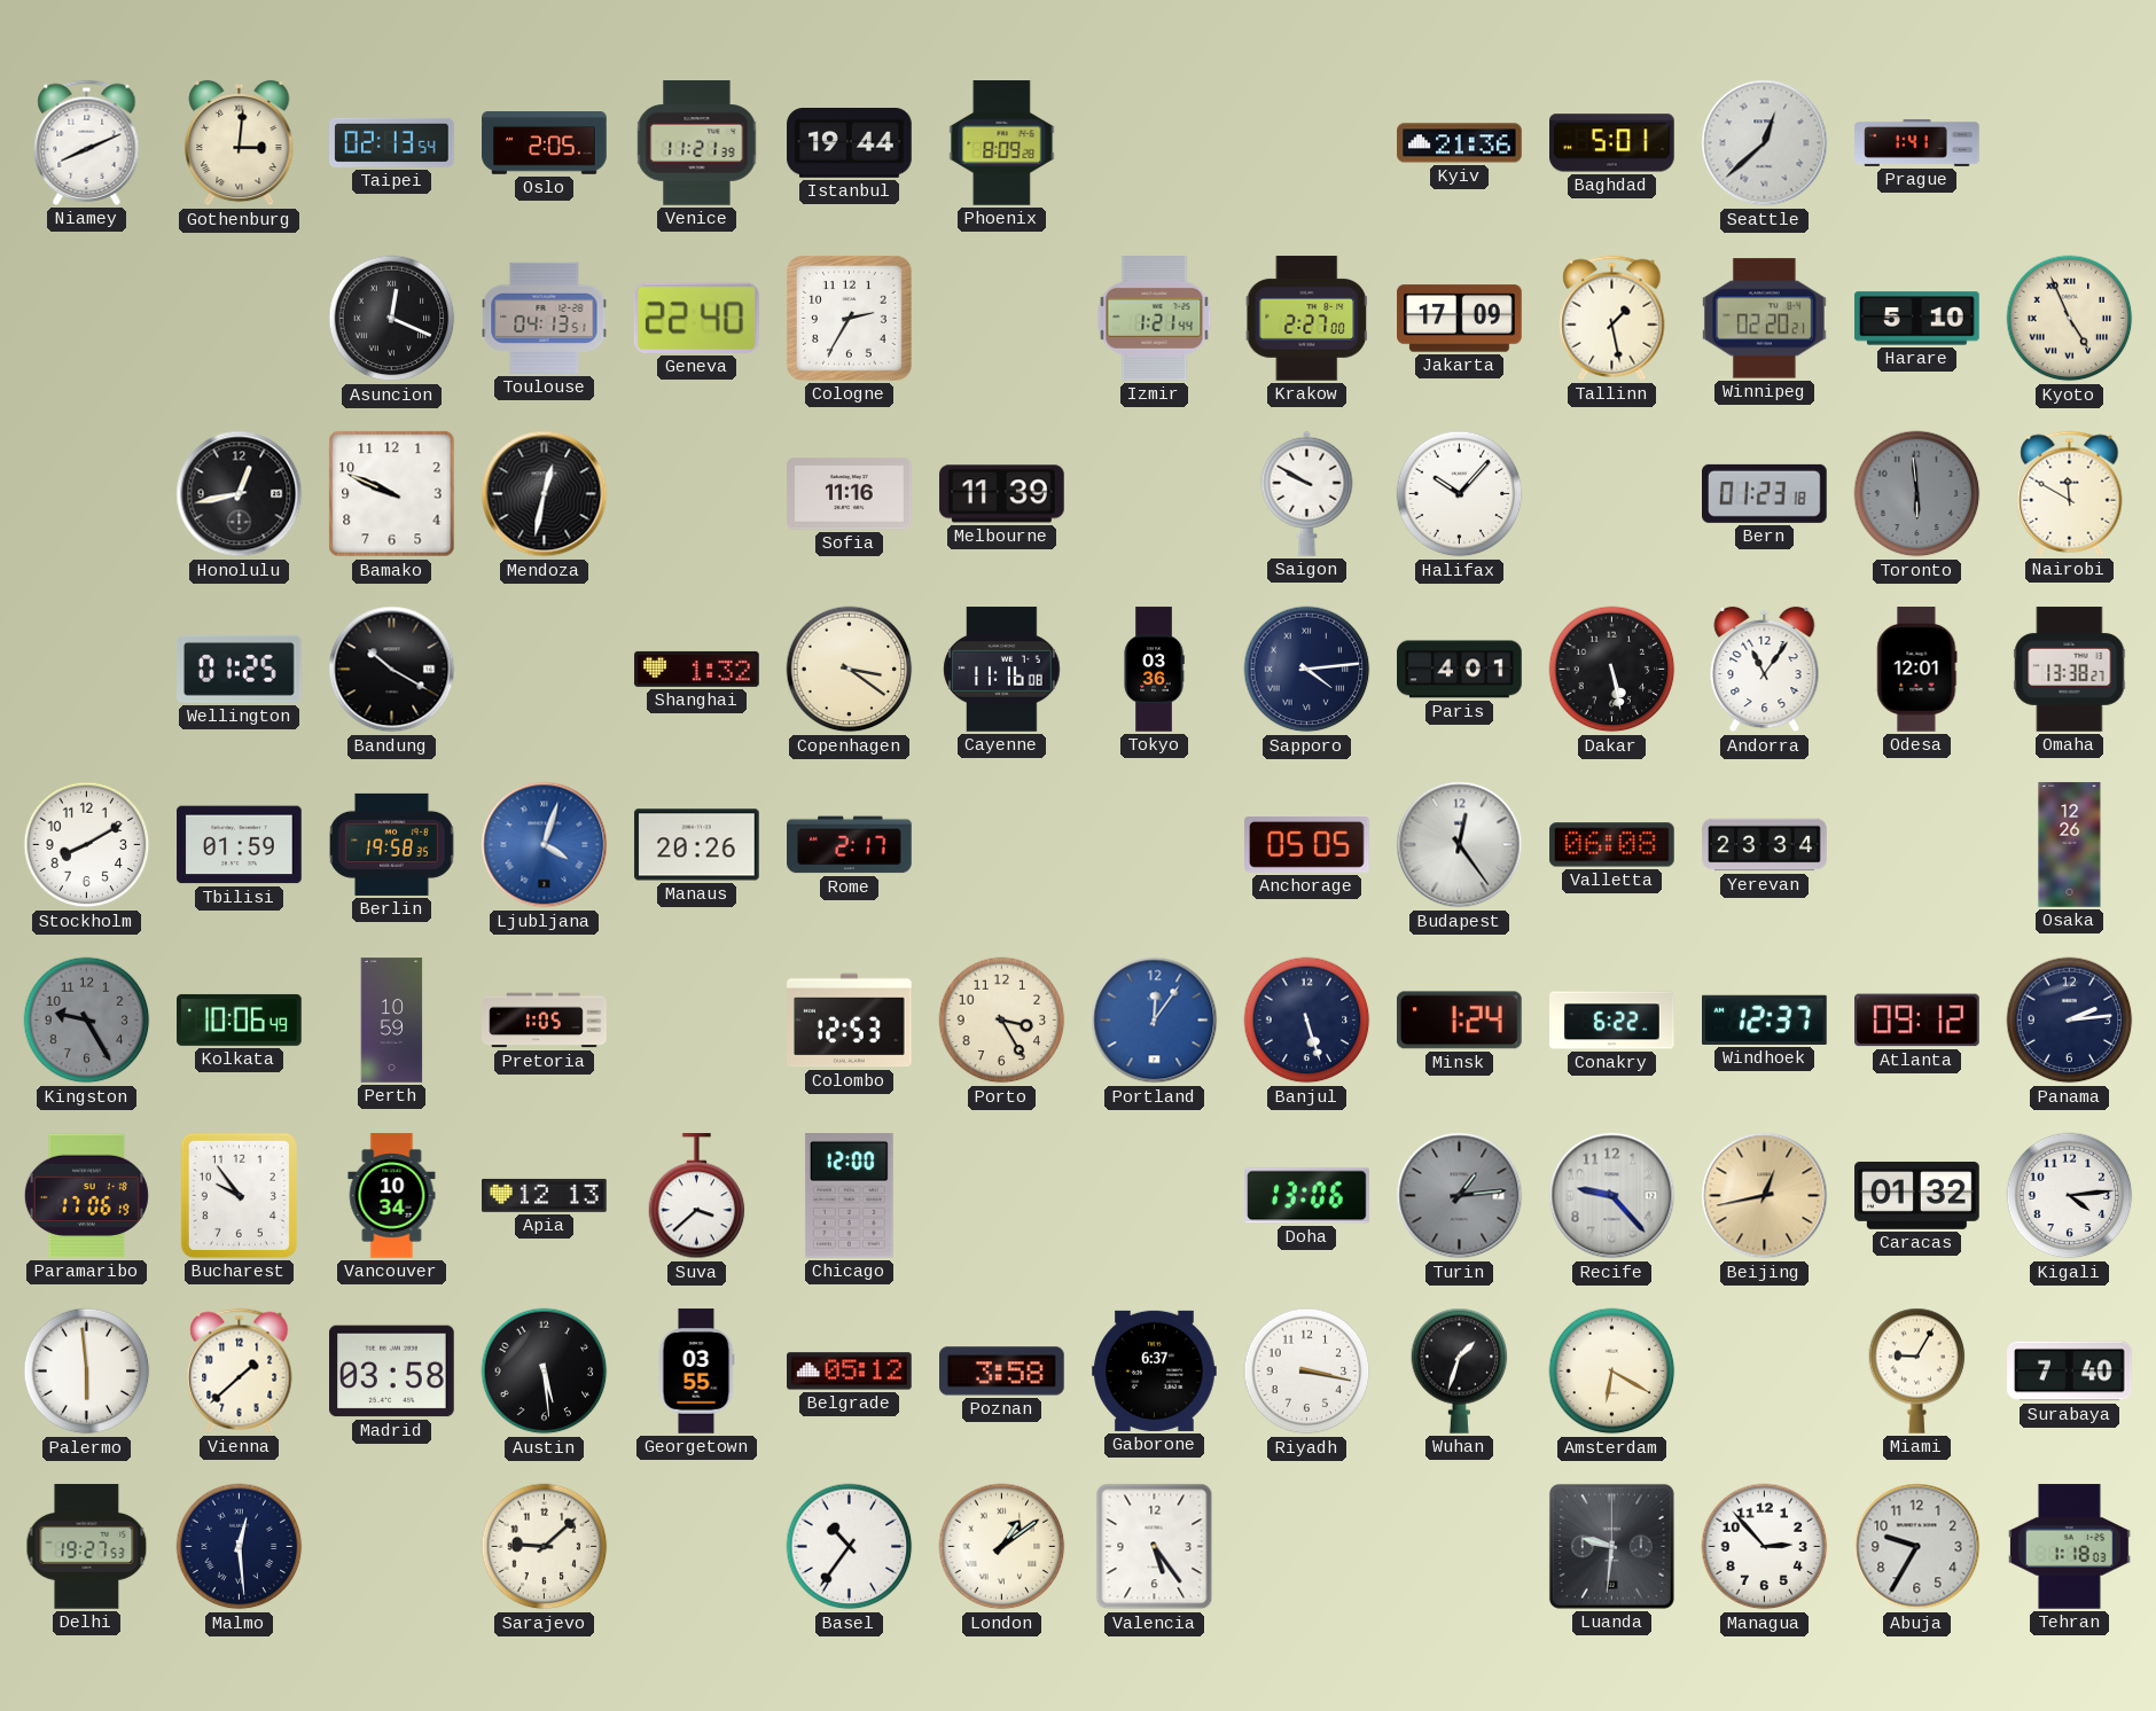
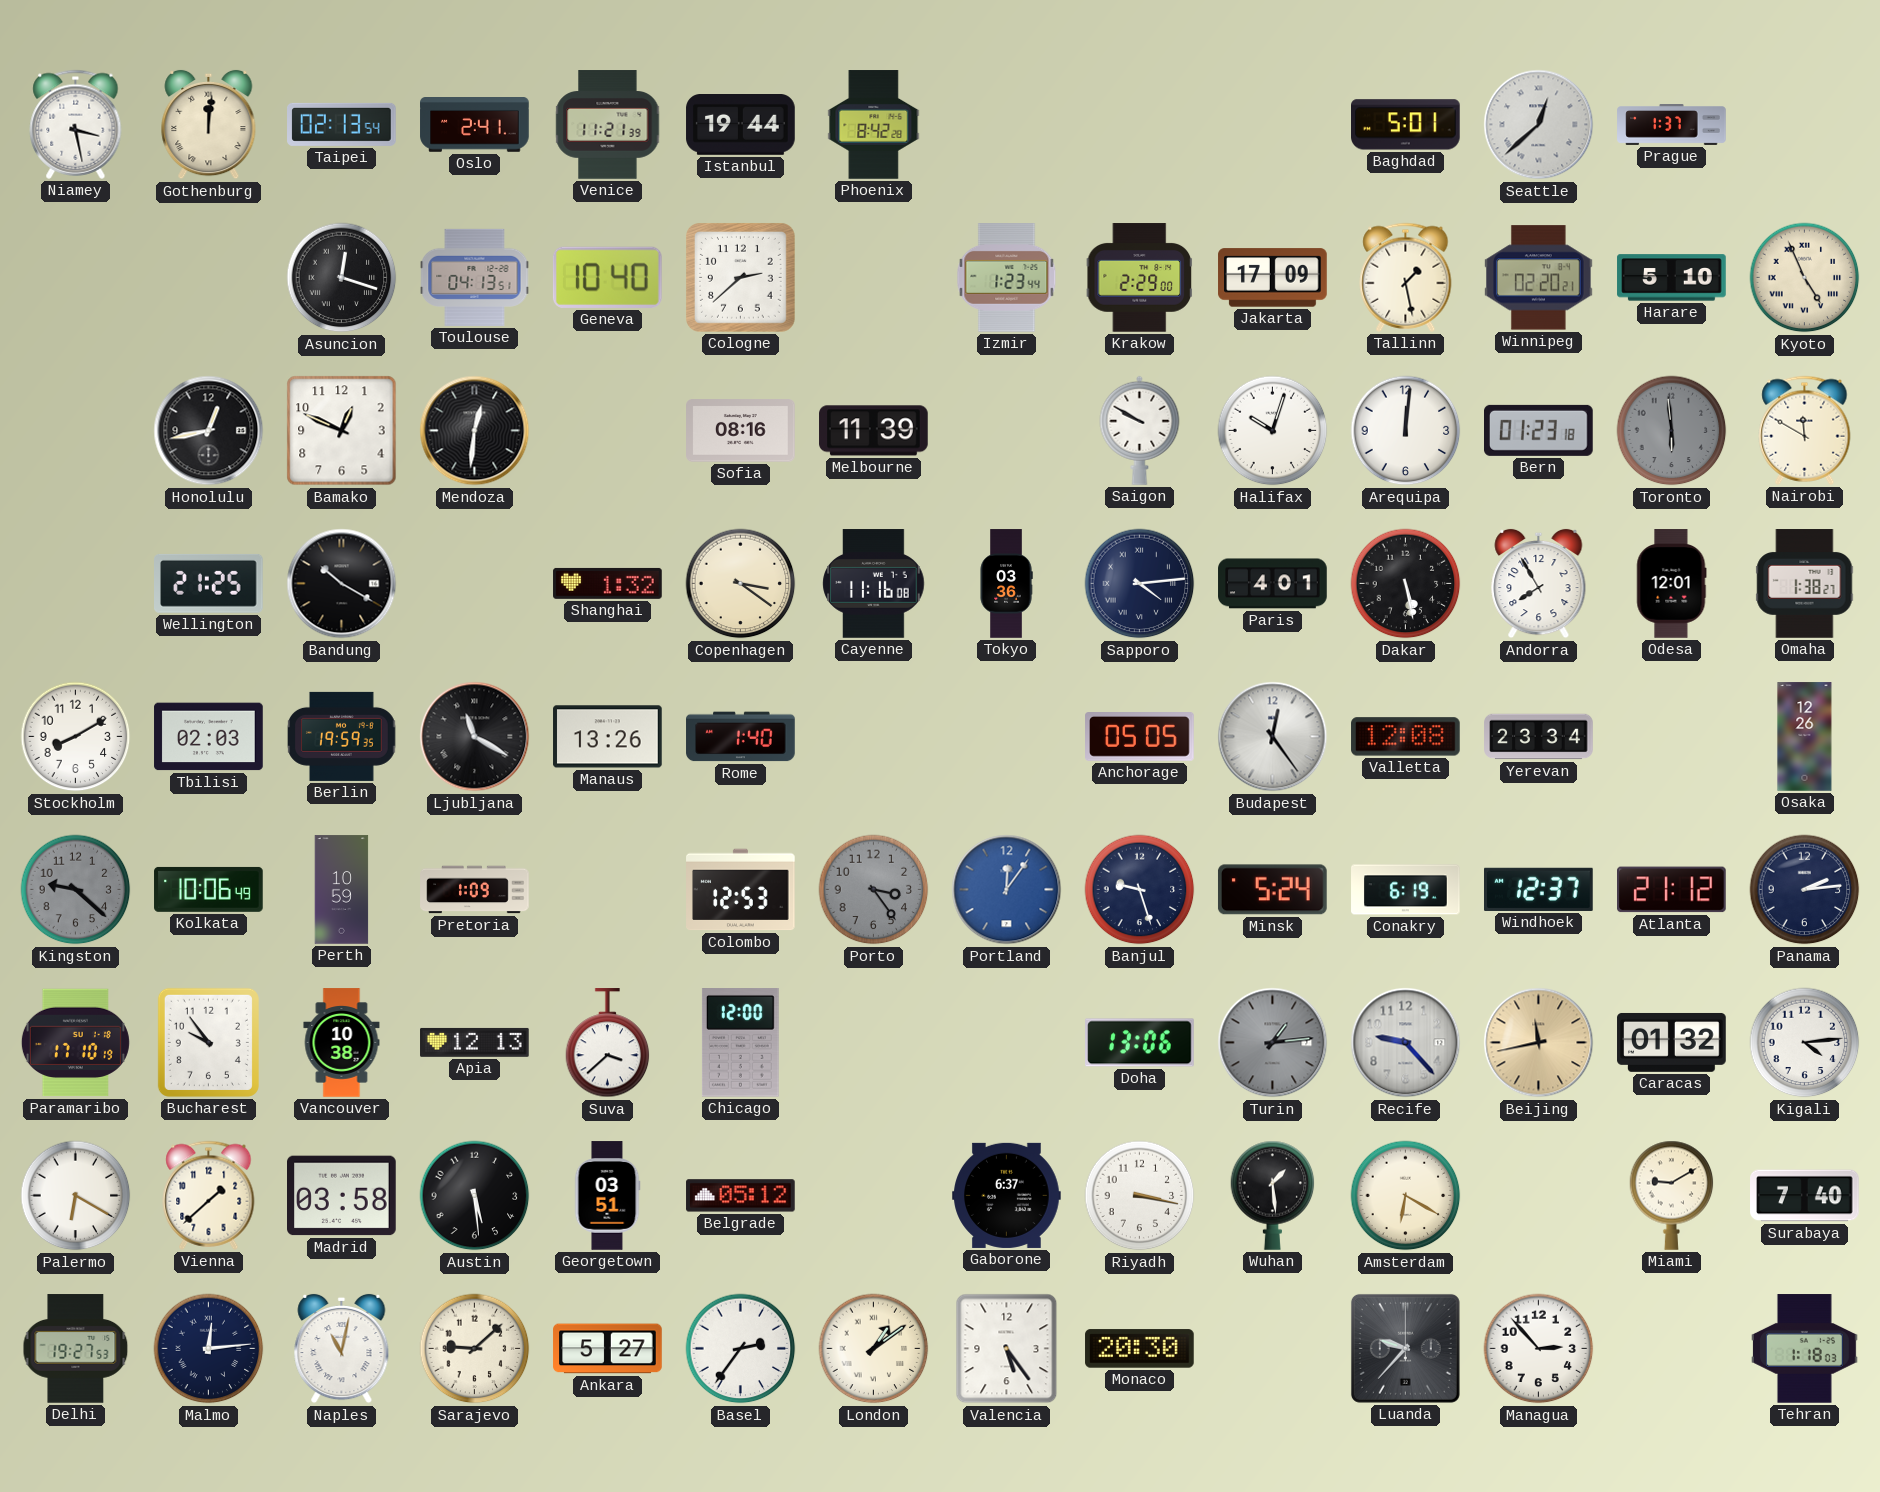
Niamey: 8:11 -> 3:28 (76, 124)
Gothenburg: 3:01 -> 12:01 (209, 125)
Oslo: 2:05 -> 2:41 (475, 125)
Phoenix: 8:09 -> 8:42 (874, 125)
Kyiv: 21:36 -> none (1460, 143)
Prague: 1:41 -> 1:37 (1672, 125)
Asuncion: 12:19 -> 12:18 (342, 278)
Geneva: 22:40 -> 10:40 (607, 277)
Cologne: 2:35 -> 2:38 (740, 277)
Izmir: 1:21 -> 1:23 (1007, 278)
Krakow: 2:27 -> 2:29 (1139, 278)
Bamako: 9:49 -> 12:49 (342, 431)
Mendoza: 12:32 -> 12:31 (475, 431)
Sofia: 11:16 -> 08:16 (741, 431)
Halifax: 10:07 -> 10:03 (1273, 431)
Arequipa: none -> 12:01 (1406, 431)
Wellington: 01:25 -> 21:25 (209, 583)
Andorra: 11:06 -> 7:55 (1539, 584)
Omaha: 13:38 -> 1:38 (1805, 584)
Tbilisi: 01:59 -> 02:03 (209, 737)
Berlin: 19:58 -> 19:59 (342, 736)
Ljubljana: 4:03 -> 11:20 (475, 737)
Ljubljana dial: blue -> black (475, 737)
Manaus: 20:26 -> 13:26 (608, 737)
Rome: 2:17 -> 1:40 (741, 737)
Valletta: 06:08 -> 12:08 (1406, 737)
Kingston: 9:25 -> 9:22 (76, 890)
Pretoria: 1:05 -> 1:09 (475, 890)
Porto: 3:25 -> 3:24 (874, 890)
Porto dial: cream -> grey (874, 890)
Banjul: 5:27 -> 9:27 (1140, 890)
Minsk: 1:24 -> 5:24 (1273, 890)
Conakry: 6:22 -> 6:19 (1406, 890)
Atlanta: 09:12 -> 21:12 (1672, 890)
Paramaribo: 17:06 -> 17:10 (75, 1043)
Vancouver: 10:34 -> 10:38 (342, 1043)
Beijing: 12:43 -> 11:43 (1539, 1043)
Palermo: 5:59 -> 6:20 (76, 1196)
Georgetown: 03:55 -> 03:51 (607, 1196)
Poznan: 3:58 -> none (1002, 1372)
Wuhan: 1:33 -> 1:29 (1273, 1195)
Miami: 9:05 -> 9:10 (1672, 1195)
Malmo: 12:29 -> 12:14 (209, 1349)
Naples: none -> 11:02 (342, 1349)
Ankara: none -> 5:27 (608, 1349)
Basel: 10:36 -> 2:36 (741, 1349)
Monaco: none -> 20:30 (1140, 1349)
Luanda: 9:31 -> 9:37 (1405, 1348)
Abuja: 9:35 -> none (1917, 1547)
